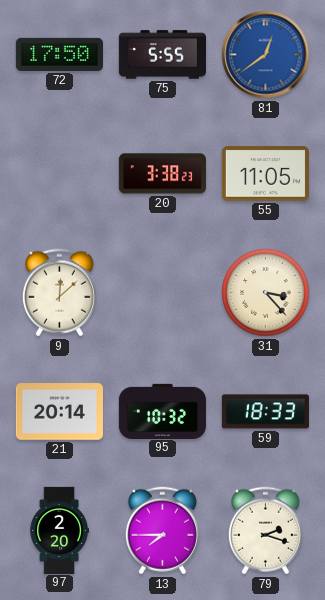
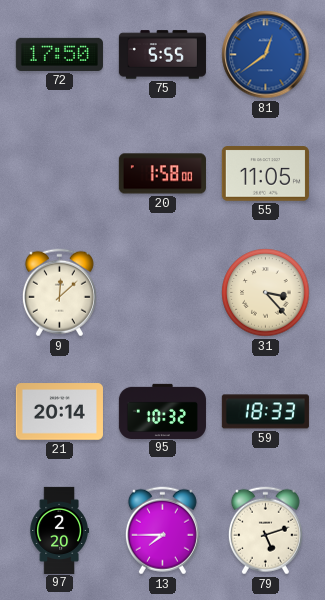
20: 3:38 -> 1:58 (162, 174)
79: 2:18 -> 5:12 (265, 531)
